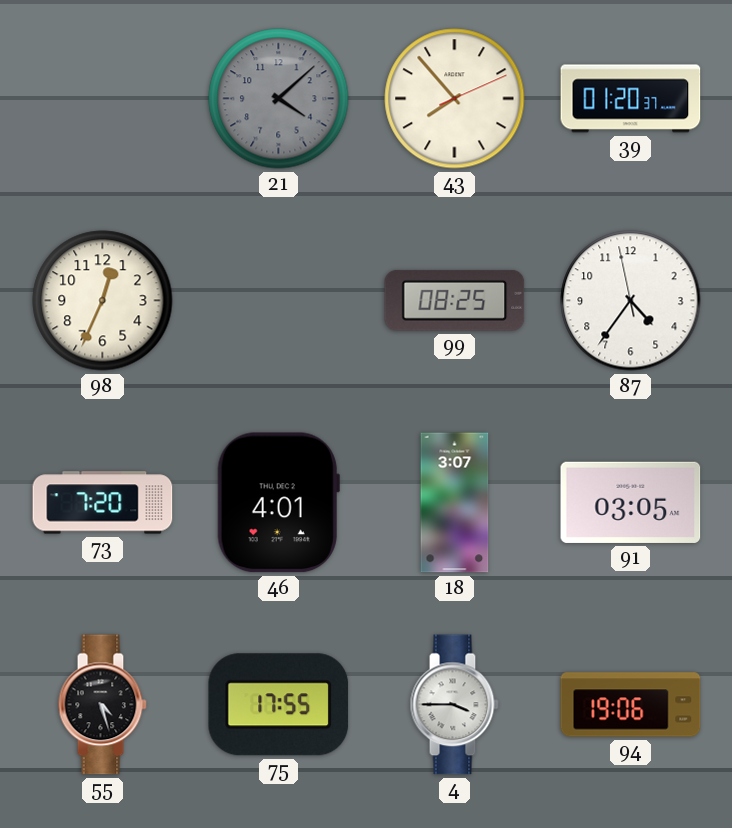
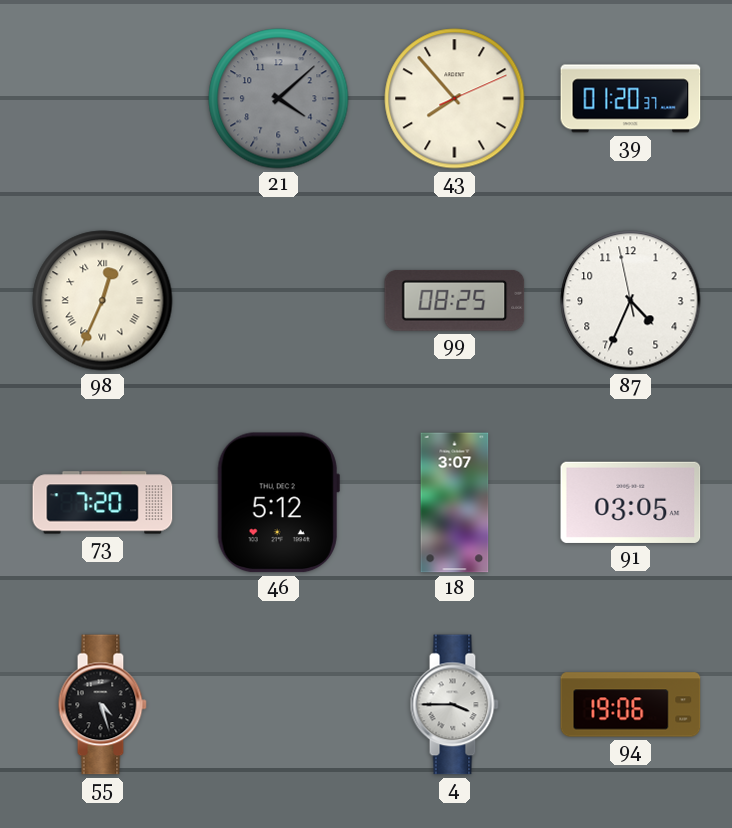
98 numerals: Arabic -> Roman (103, 301)
87: 4:35 -> 4:33 (631, 301)
46: 4:01 -> 5:12 (278, 503)
75: 17:55 -> none (279, 705)
